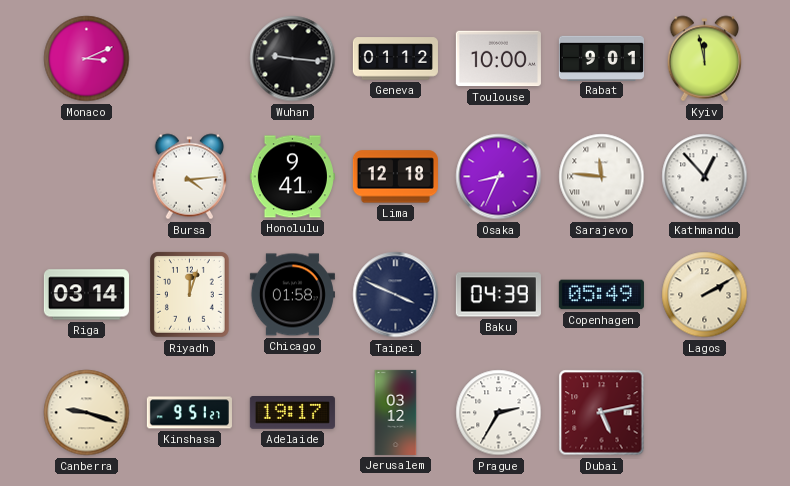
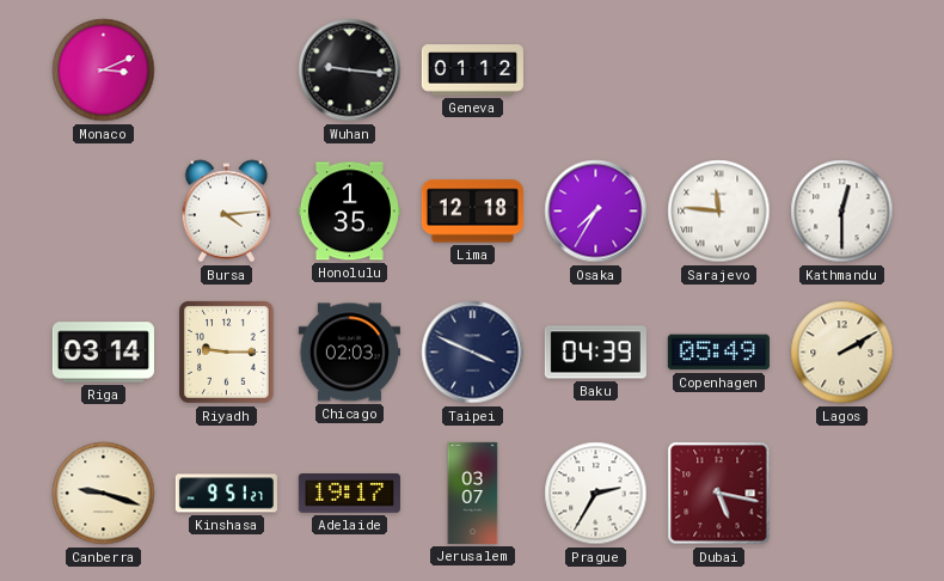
Toulouse: 10:00 -> none (498, 59)
Rabat: 9:01 -> none (601, 58)
Kyiv: 11:58 -> none (705, 59)
Honolulu: 9:41 -> 1:35 (349, 212)
Osaka: 8:34 -> 7:35 (596, 212)
Kathmandu: 12:53 -> 12:30 (842, 212)
Riyadh: 12:03 -> 9:15 (227, 353)
Chicago: 01:58 -> 02:03 (349, 353)
Jerusalem: 03:12 -> 03:07 (473, 493)
Dubai: 5:13 -> 5:17 (719, 494)
